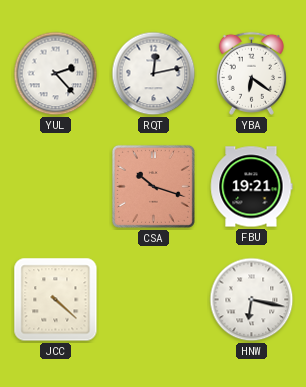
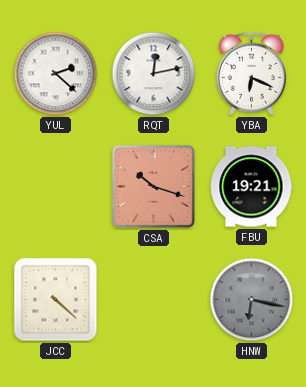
YUL: 2:23 -> 2:22 (56, 74)
YBA: 6:21 -> 6:19 (251, 73)
HNW dial: white -> grey (252, 300)
